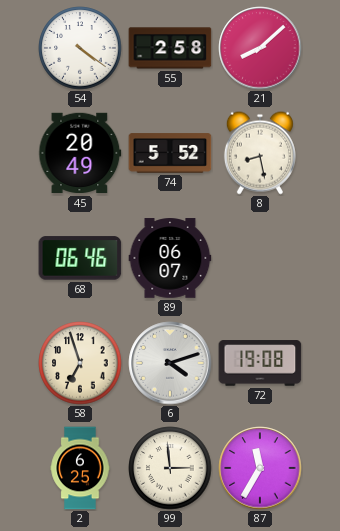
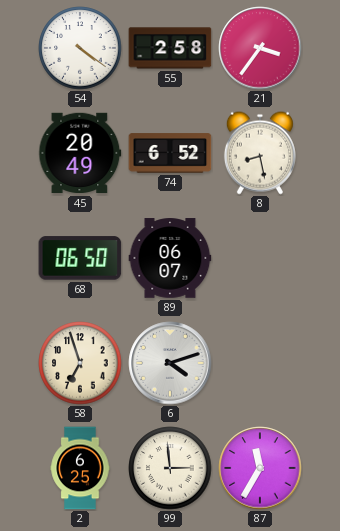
21: 8:08 -> 3:36 (260, 48)
74: 5:52 -> 6:52 (170, 153)
68: 06:46 -> 06:50 (80, 258)
72: 19:08 -> none (260, 363)
